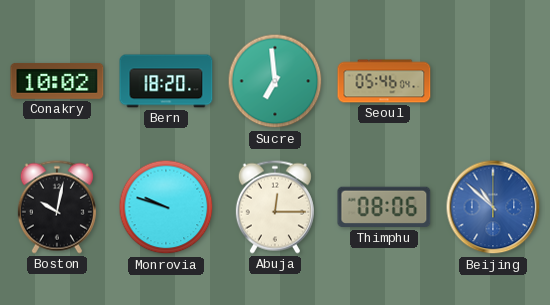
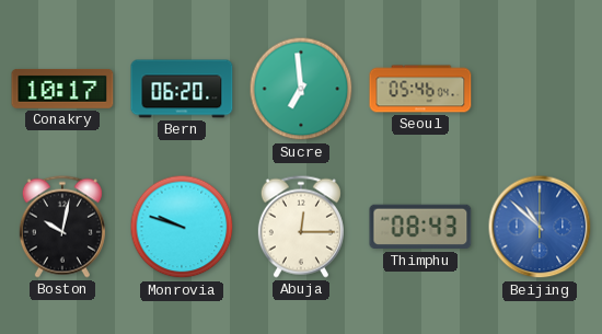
Conakry: 10:02 -> 10:17 (62, 89)
Bern: 18:20 -> 06:20 (182, 89)
Thimphu: 08:06 -> 08:43 (420, 227)
